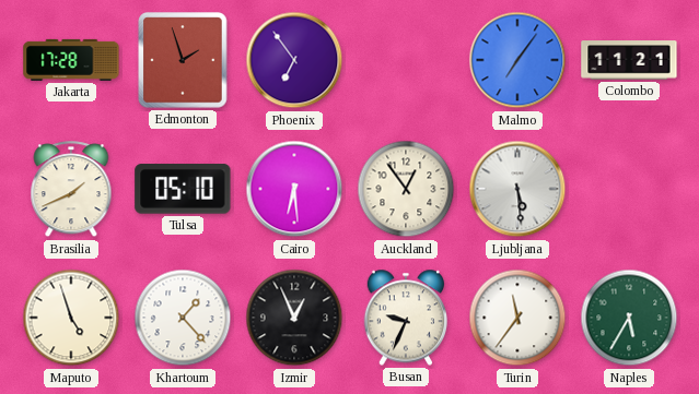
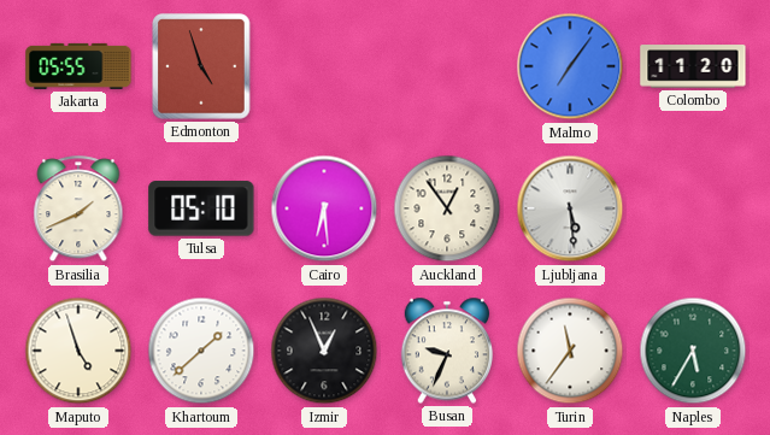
Jakarta: 17:28 -> 05:55 (78, 66)
Edmonton: 1:57 -> 4:57 (201, 66)
Phoenix: 6:54 -> none (294, 60)
Colombo: 11:21 -> 11:20 (693, 66)
Khartoum: 1:23 -> 1:38 (201, 351)
